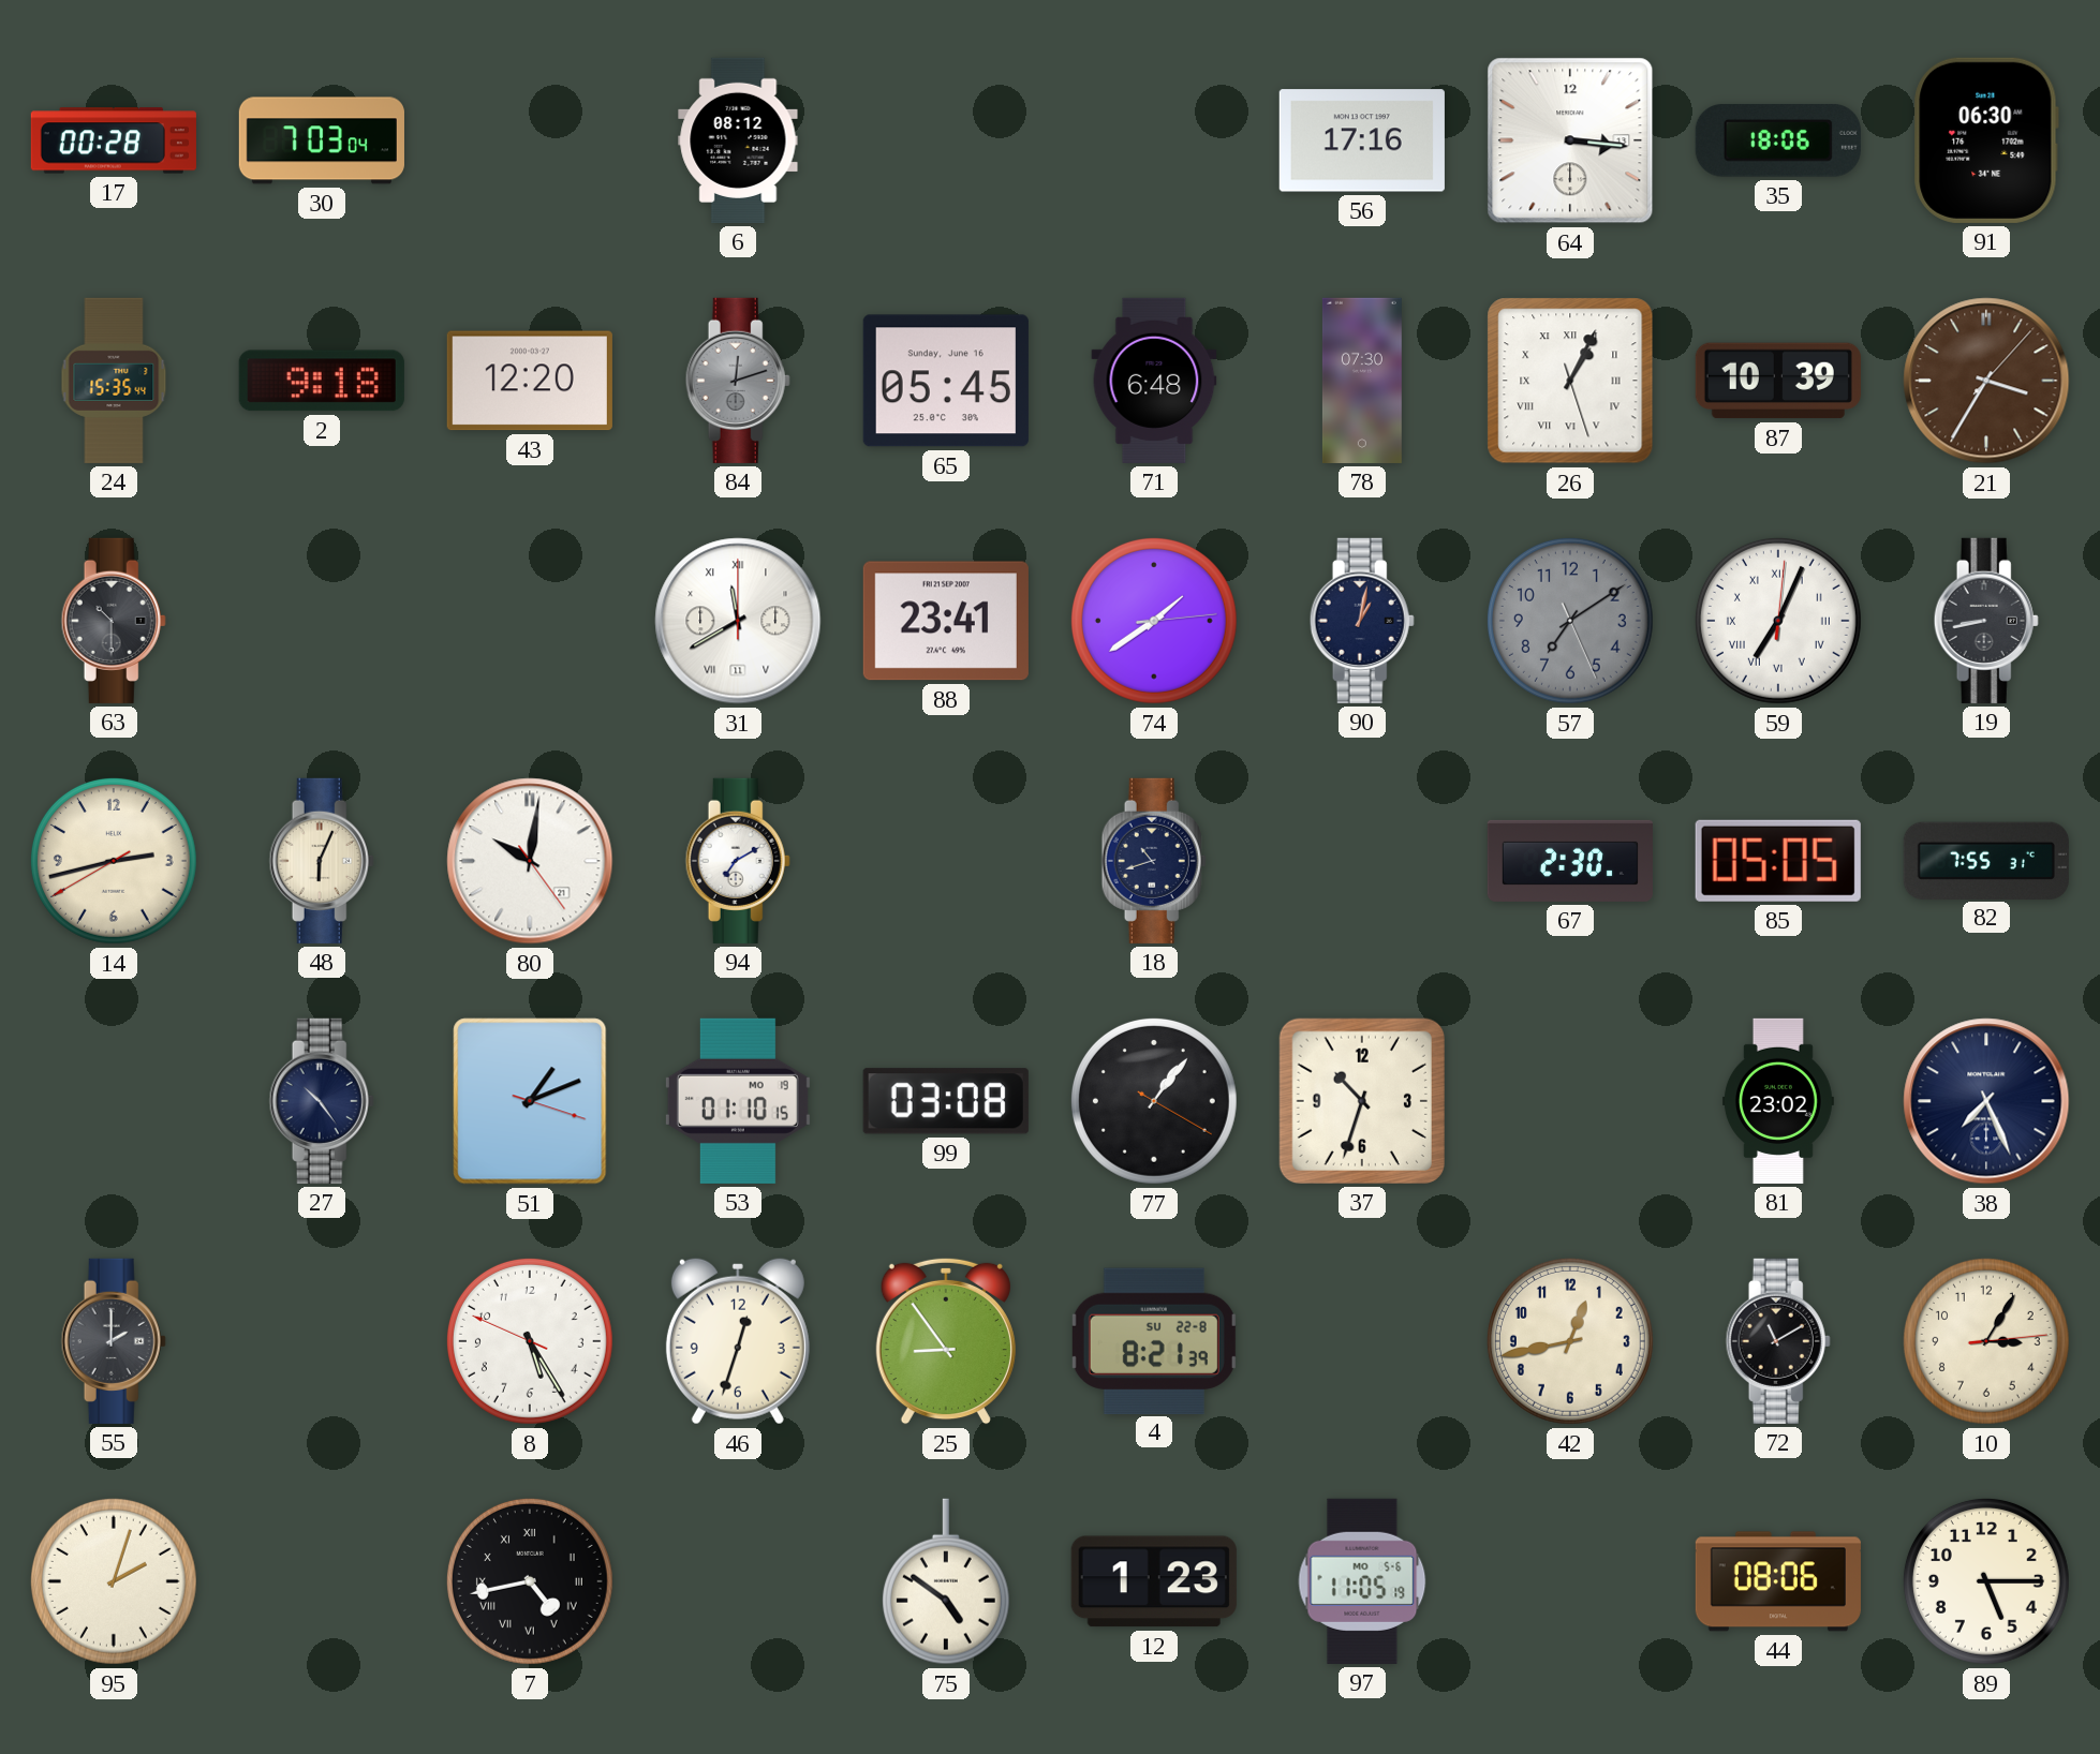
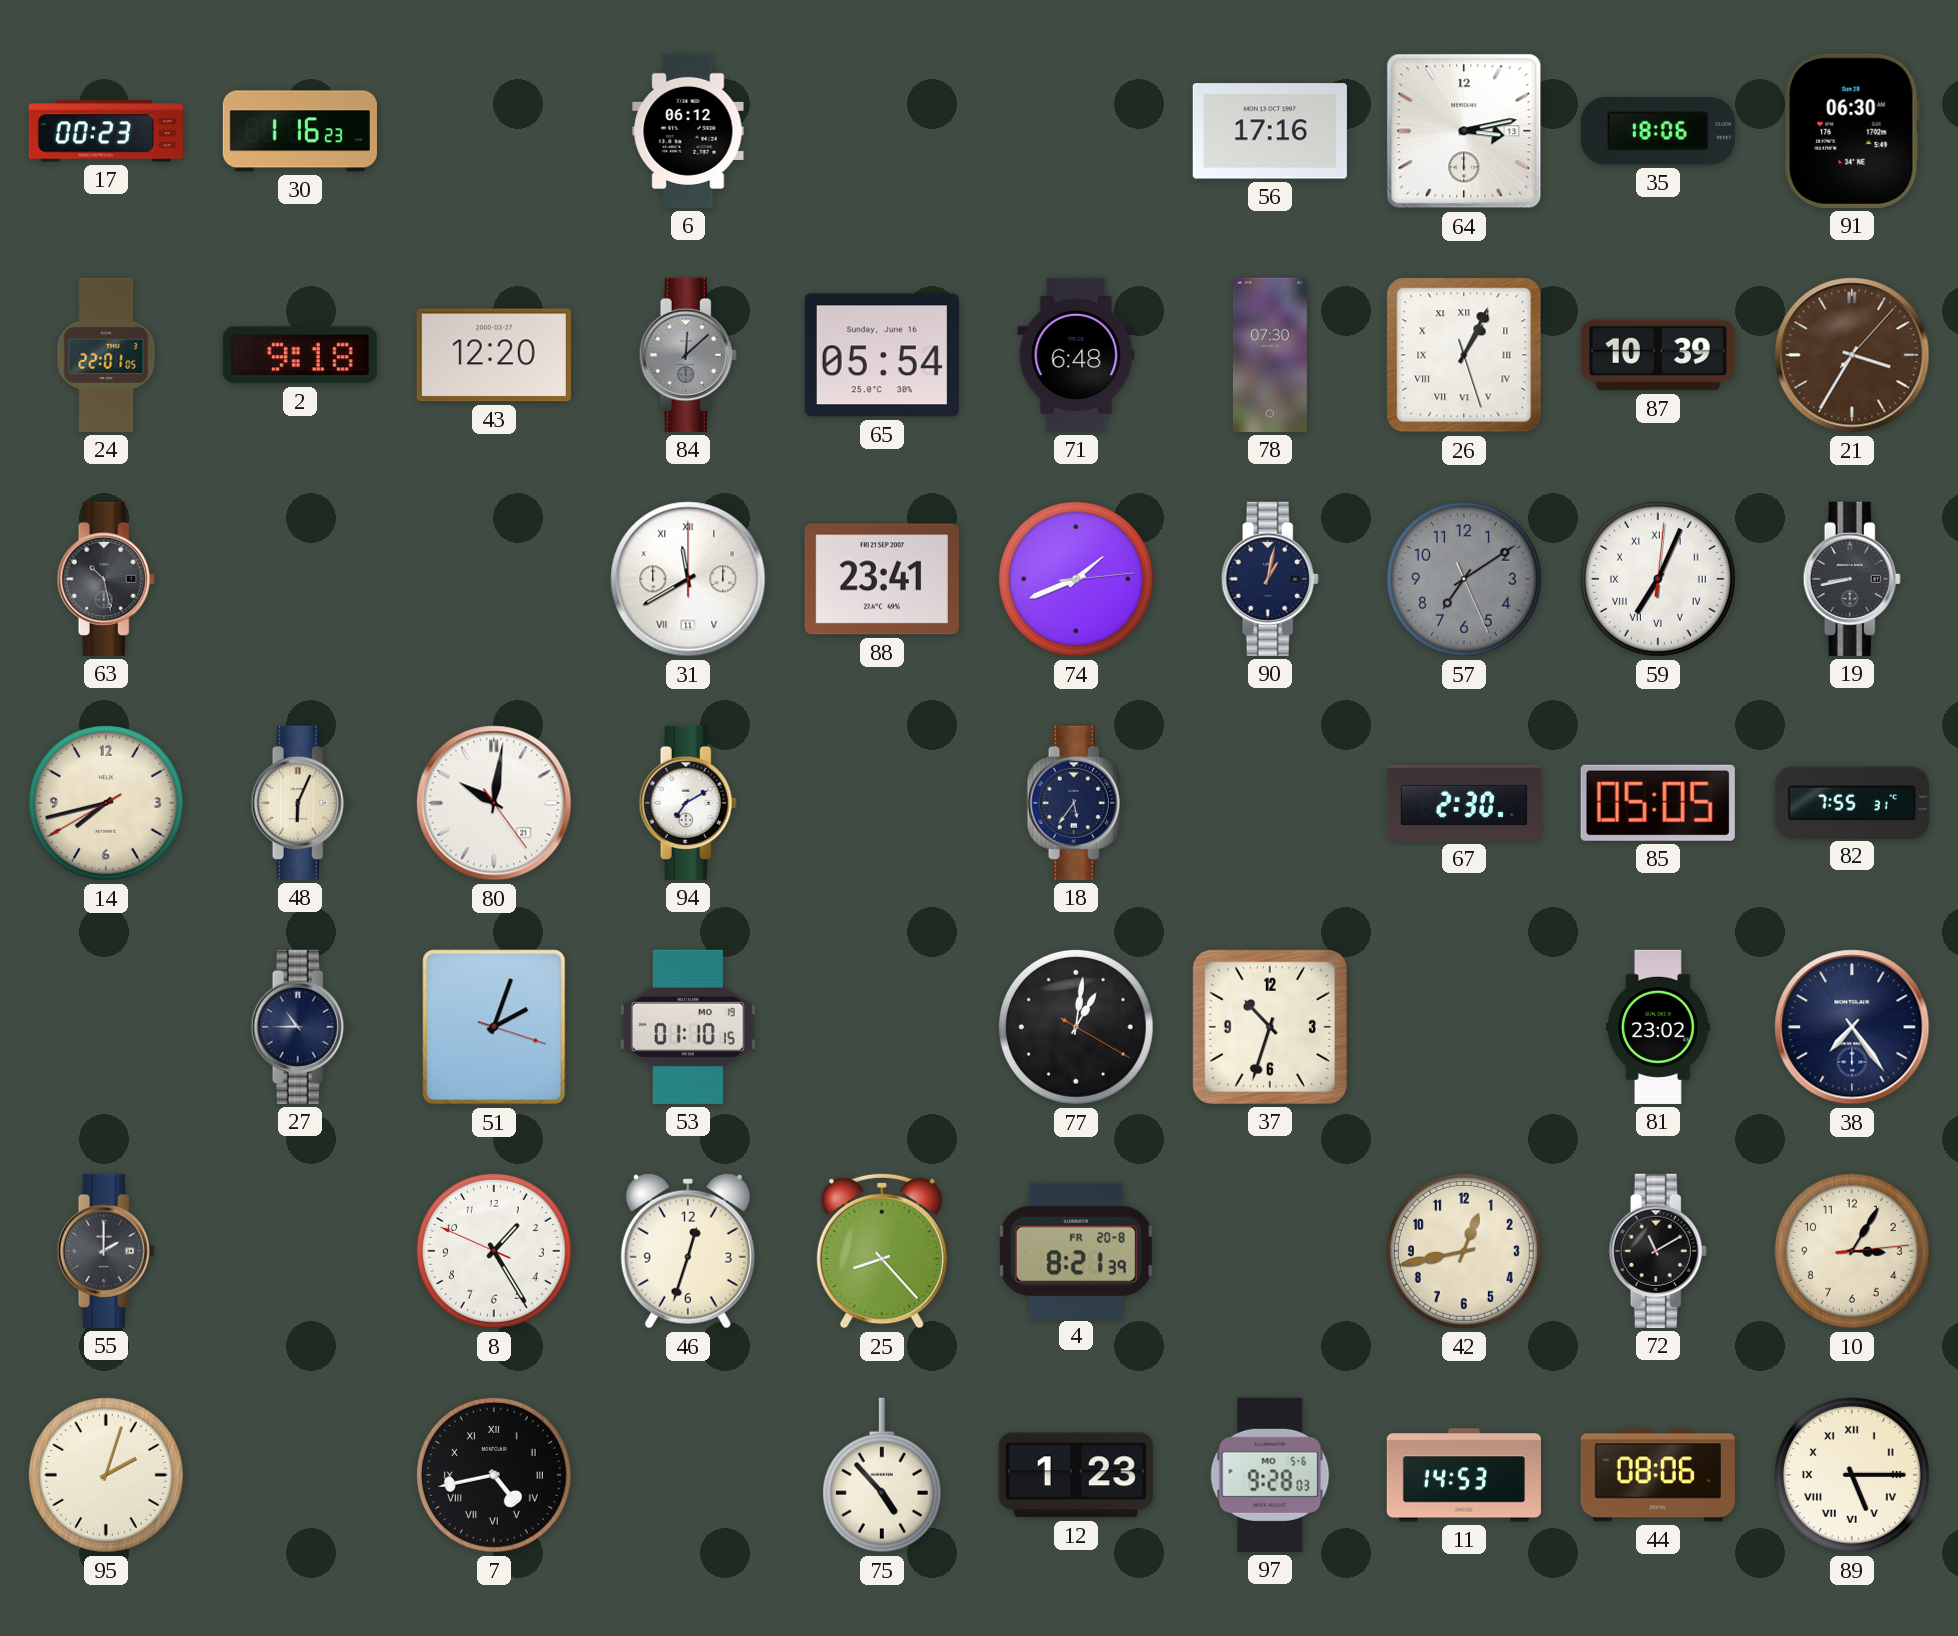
17: 00:28 -> 00:23 (106, 131)
30: 7:03 -> 1:16 (300, 131)
6: 08:12 -> 06:12 (688, 131)
64: 3:16 -> 3:13 (1464, 131)
24: 15:35 -> 22:01 (106, 355)
84: 12:12 -> 12:08 (688, 355)
65: 05:45 -> 05:54 (882, 355)
63: 10:30 -> 10:28 (106, 579)
74: 1:39 -> 1:41 (1076, 579)
14: 2:42 -> 7:42 (106, 803)
18: 10:42 -> 5:36 (1076, 803)
27: 10:24 -> 10:45 (300, 1027)
51: 1:11 -> 2:03 (494, 1027)
99: 03:08 -> none (946, 1101)
77: 1:06 -> 1:01 (1076, 1027)
38: 7:26 -> 7:24 (1852, 1027)
8: 5:24 -> 1:24 (494, 1251)
25: 8:54 -> 8:23 (882, 1251)
4 date: SU 22-8 -> FR 20-8 (1076, 1250)
75: 4:51 -> 4:53 (882, 1475)
97: 11:05 -> 9:28 (1270, 1475)
11: none -> 14:53 (1464, 1475)
89 numerals: Arabic -> Roman (1852, 1475)
